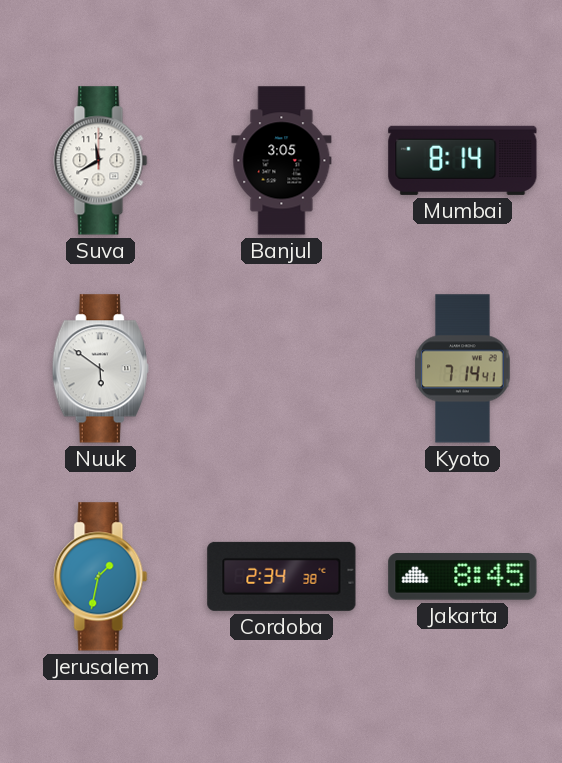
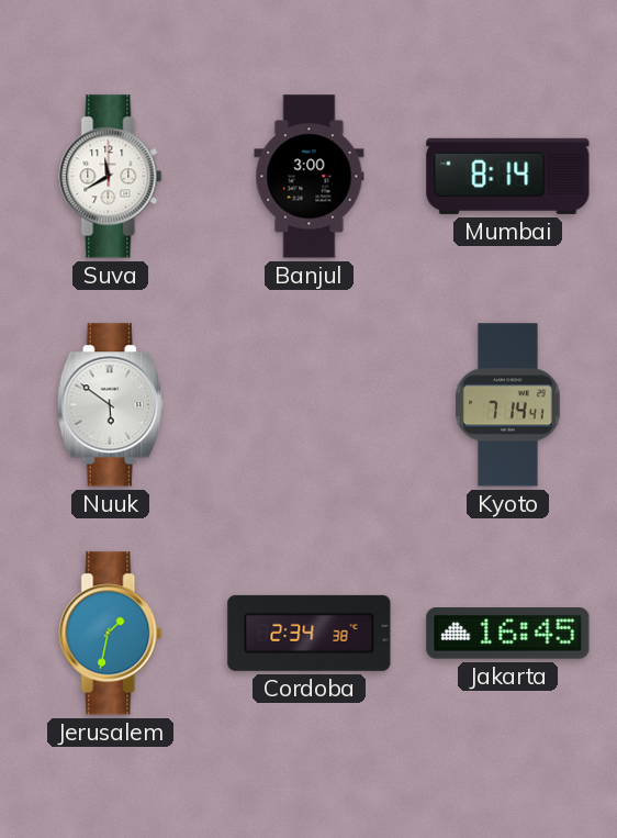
Banjul: 3:05 -> 3:00 (310, 177)
Jakarta: 8:45 -> 16:45 (508, 634)
